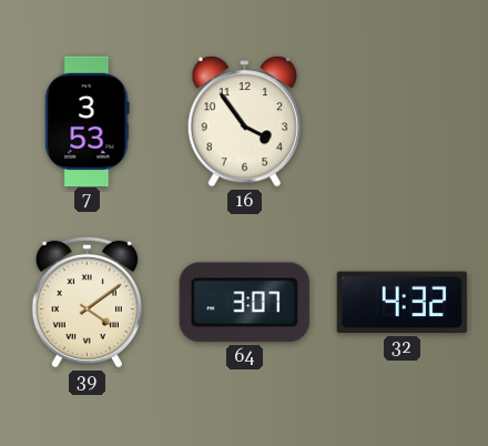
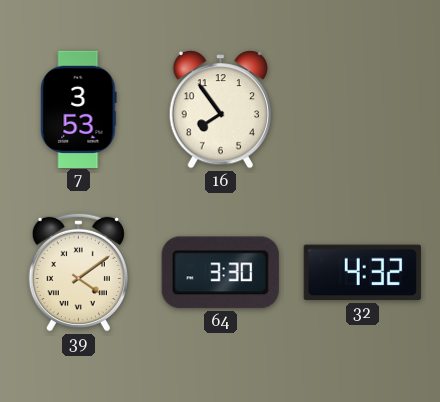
16: 3:54 -> 7:54 (220, 110)
64: 3:07 -> 3:30 (220, 273)
